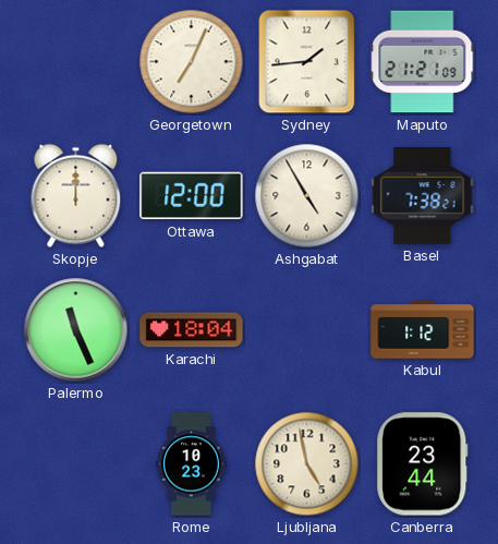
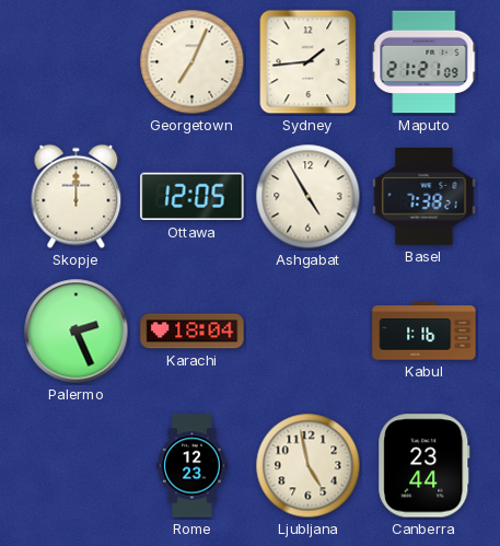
Ottawa: 12:00 -> 12:05 (193, 197)
Palermo: 11:26 -> 2:26 (77, 332)
Kabul: 1:12 -> 1:16 (425, 332)
Rome: 10:23 -> 12:23 (191, 466)
